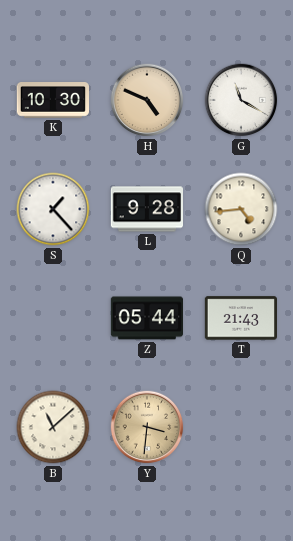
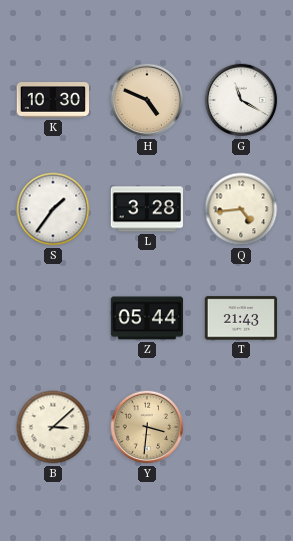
S: 1:23 -> 1:36 (53, 209)
L: 9:28 -> 3:28 (146, 209)
B: 11:08 -> 3:08 (53, 427)
